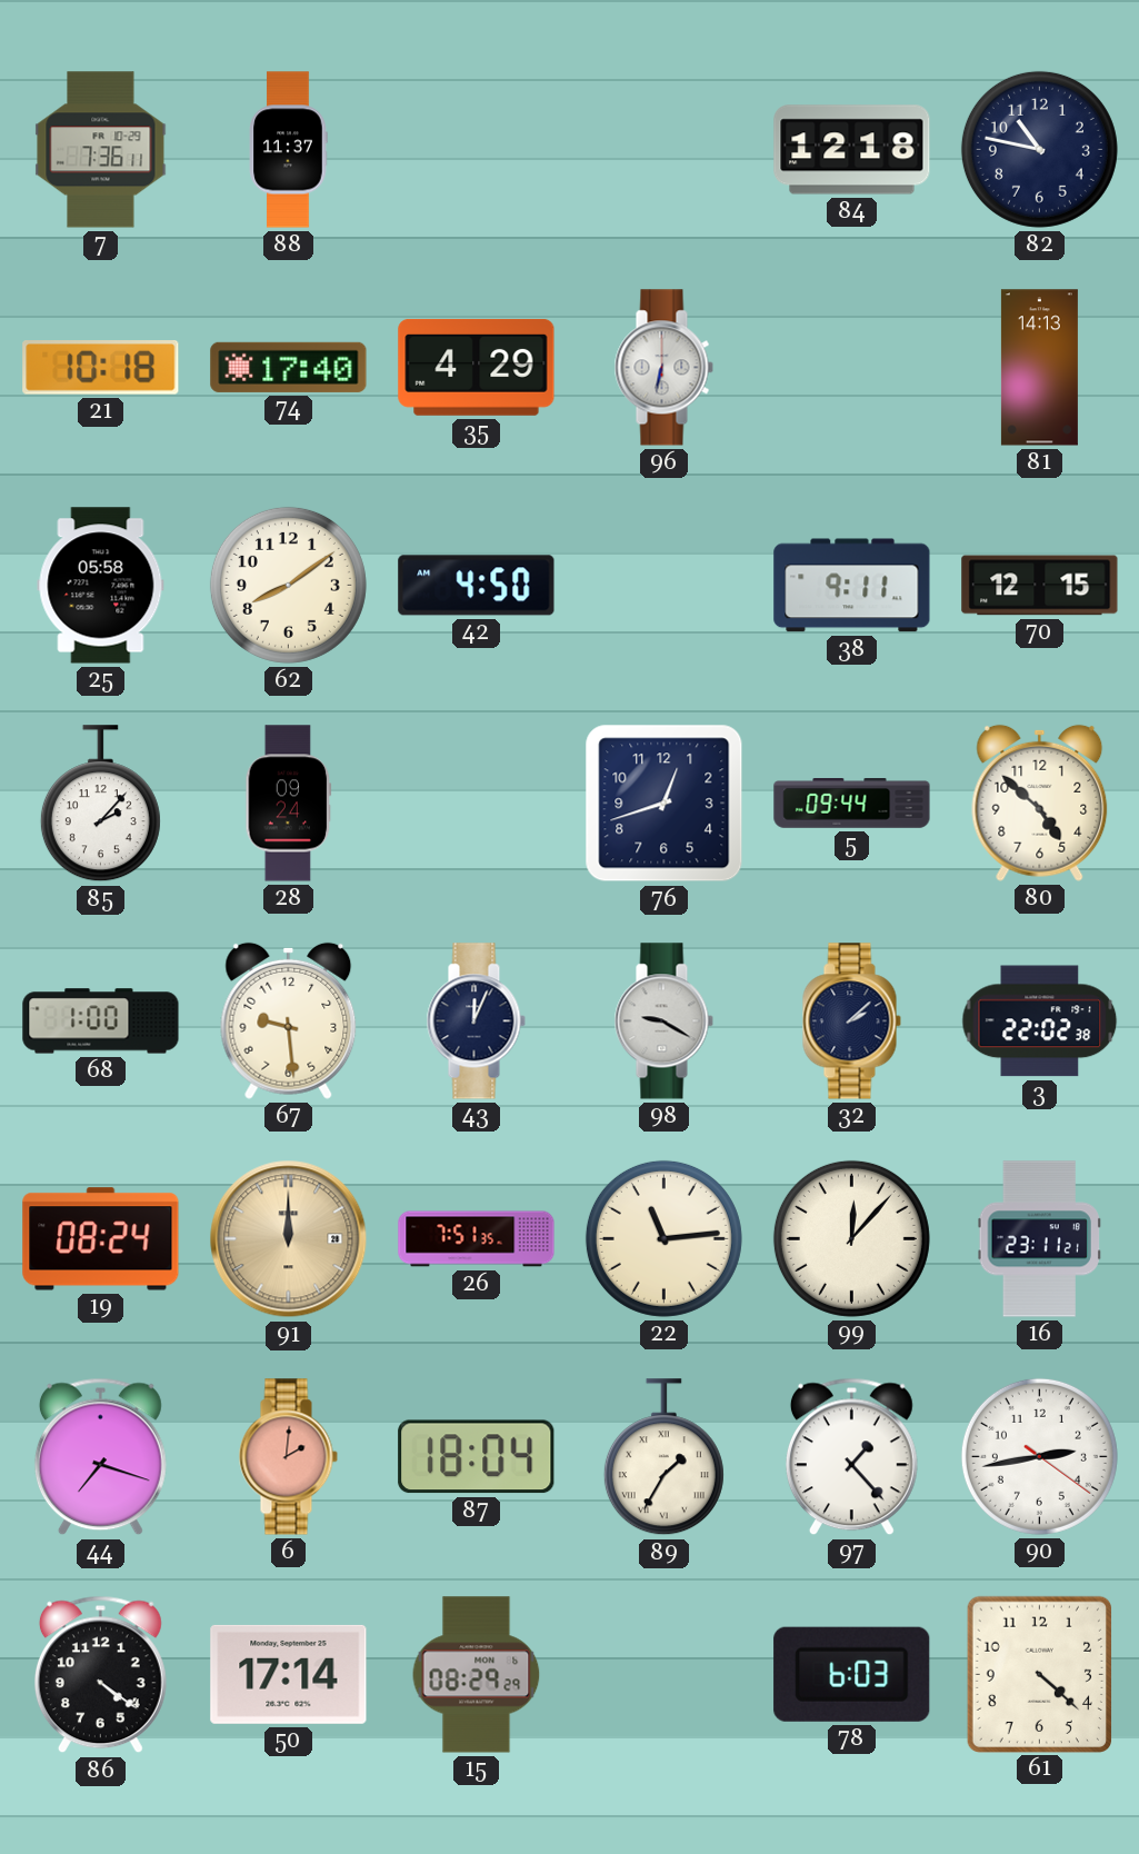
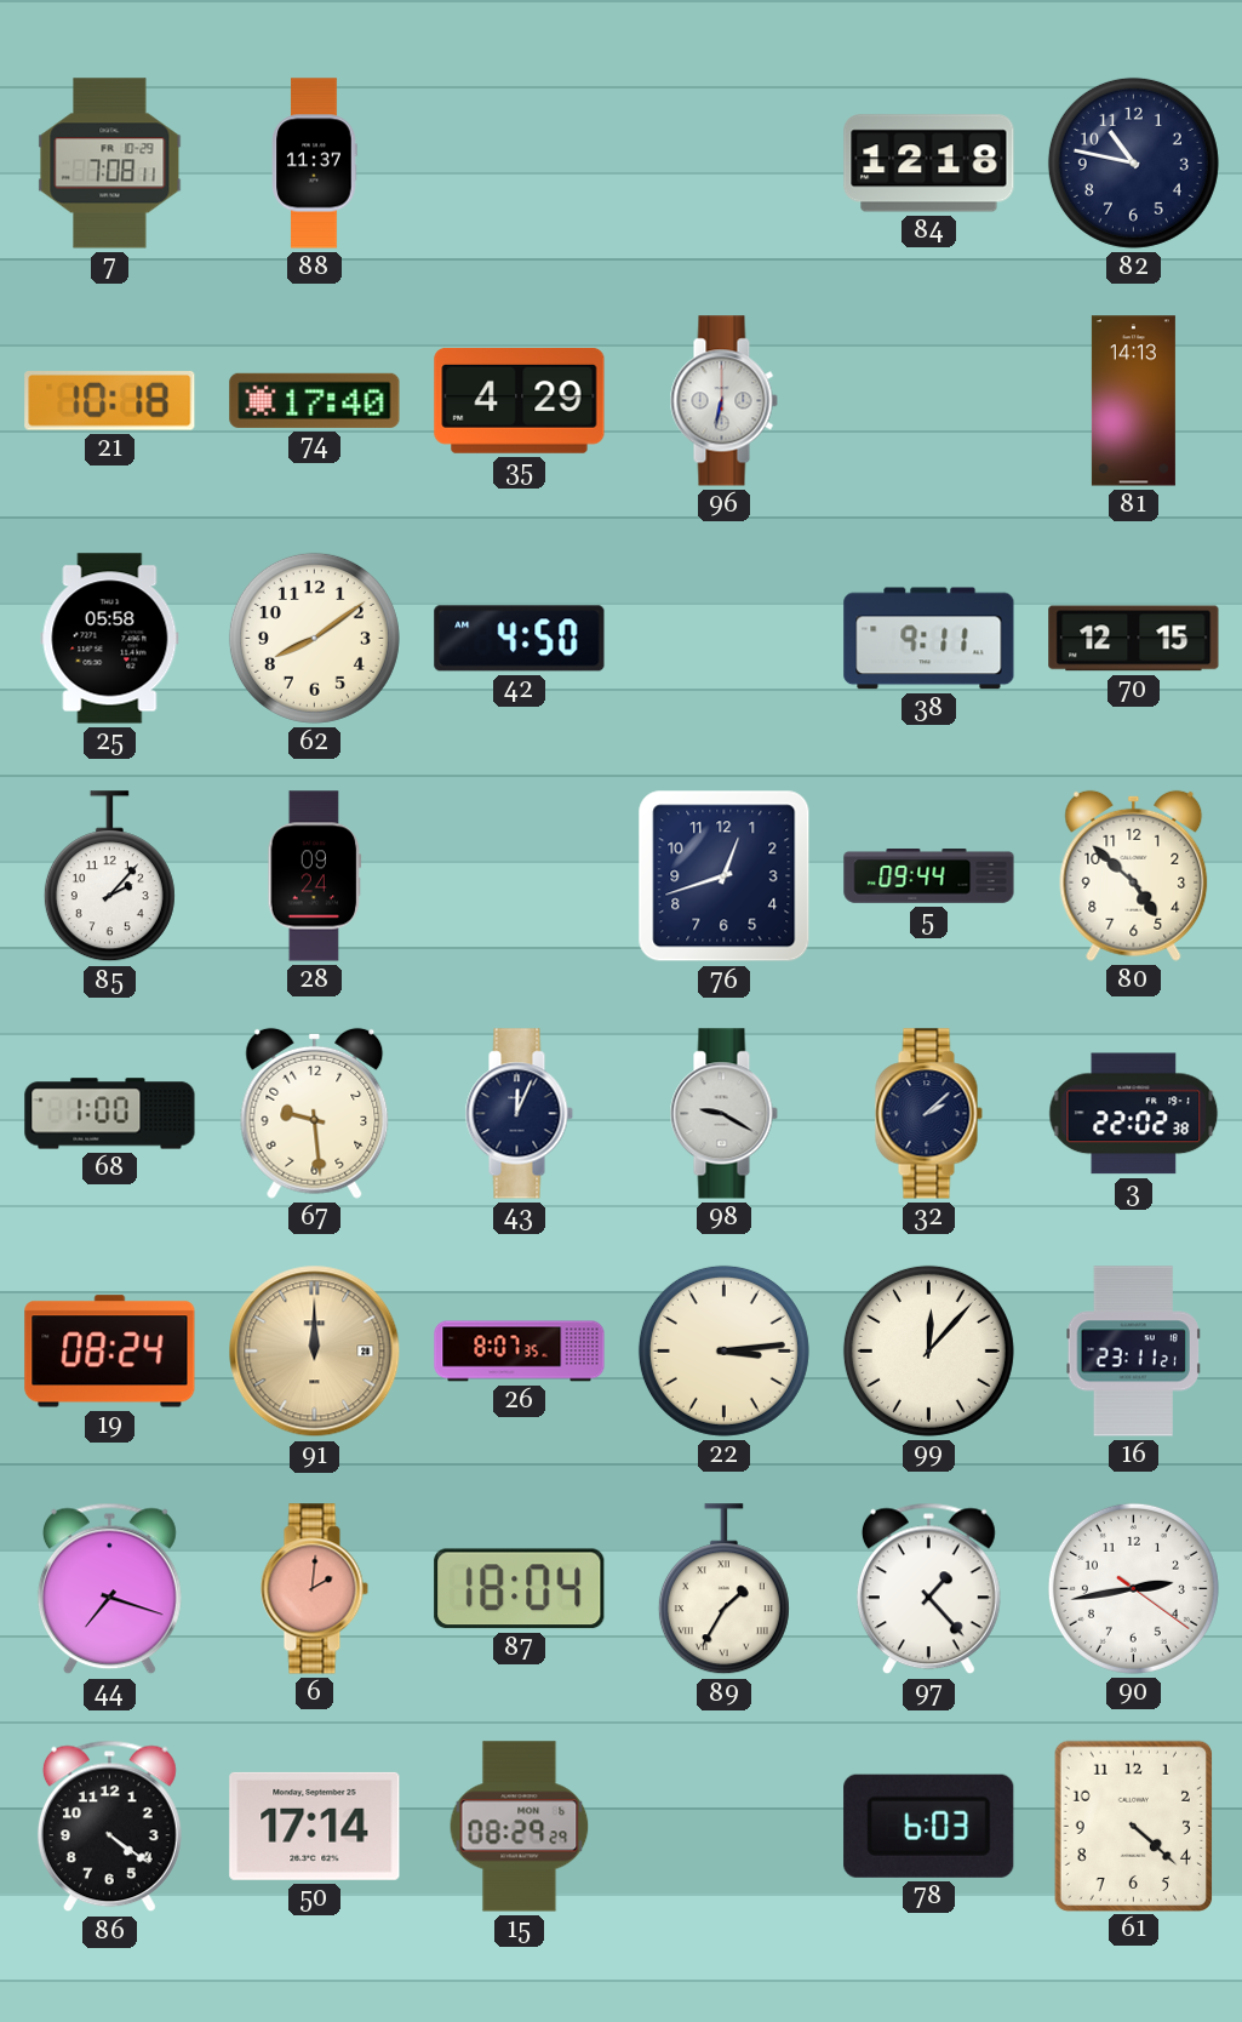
7: 7:36 -> 7:08 (110, 164)
26: 7:51 -> 8:07 (520, 1352)
22: 11:14 -> 3:14 (723, 1350)
